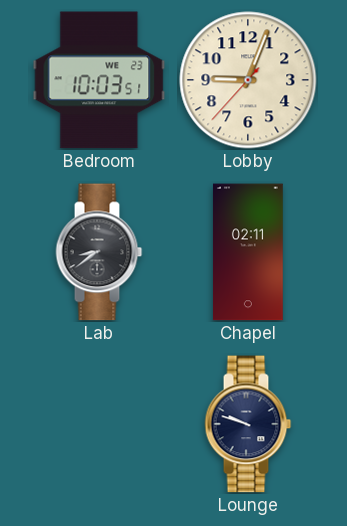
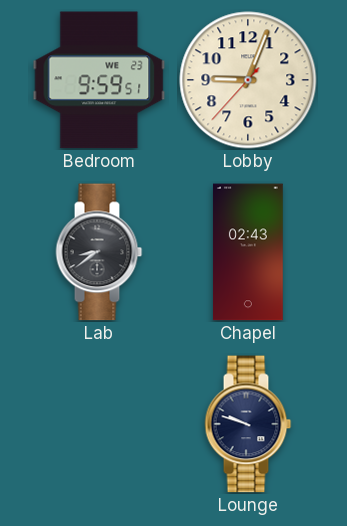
Bedroom: 10:03 -> 9:59 (99, 80)
Chapel: 02:11 -> 02:43 (248, 252)
